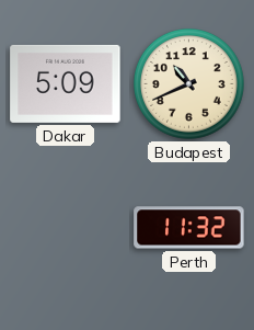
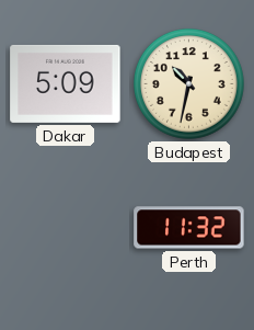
Budapest: 10:41 -> 10:32 (189, 84)
